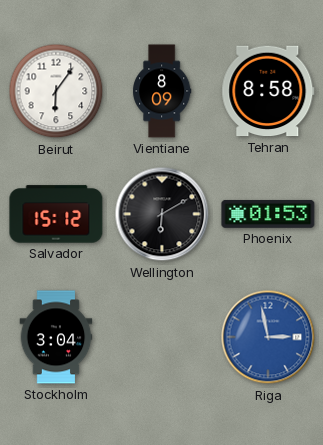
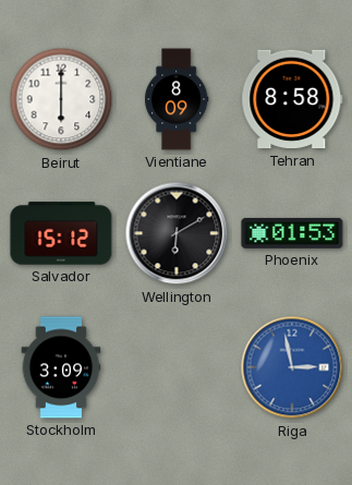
Beirut: 6:06 -> 6:00 (61, 99)
Stockholm: 3:04 -> 3:09 (61, 367)
